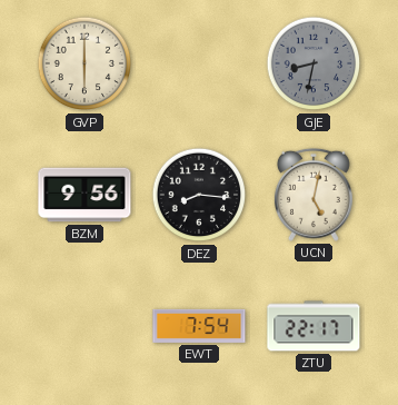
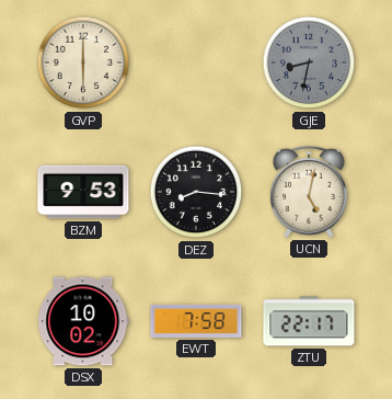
BZM: 9:56 -> 9:53 (83, 192)
DSX: none -> 10:02 (83, 321)
EWT: 7:54 -> 7:58 (196, 321)
